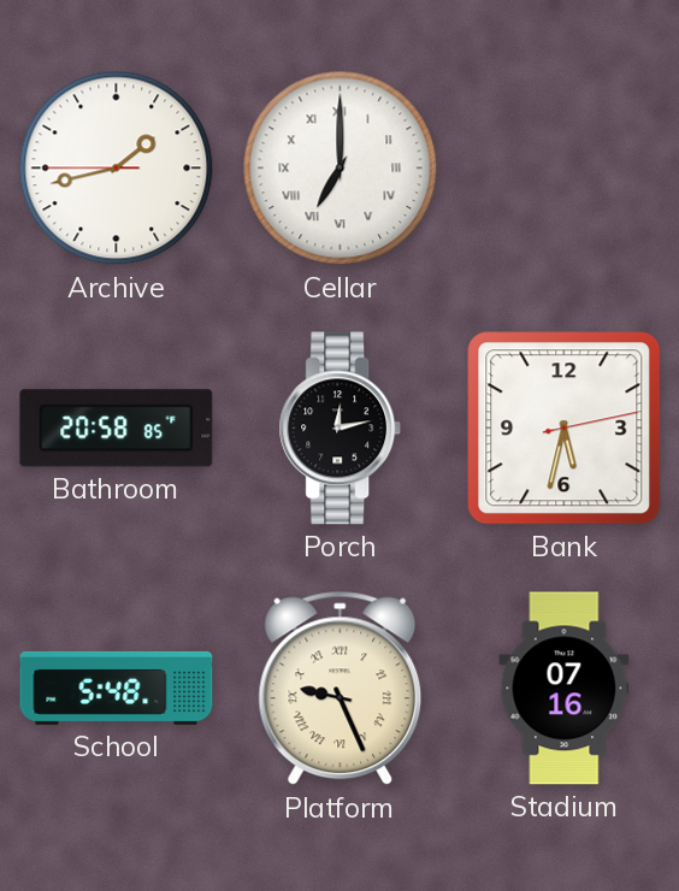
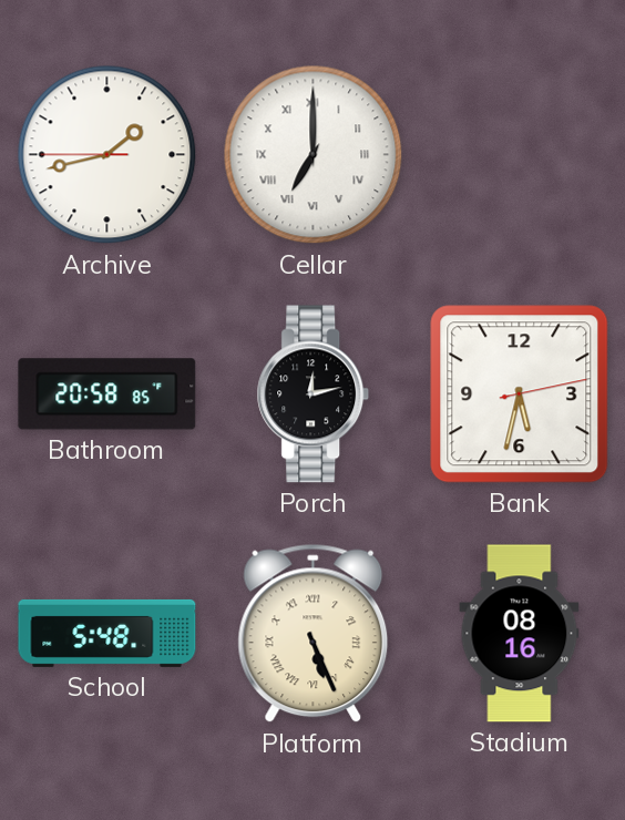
Platform: 9:26 -> 5:26 (314, 634)
Stadium: 07:16 -> 08:16 (520, 634)
